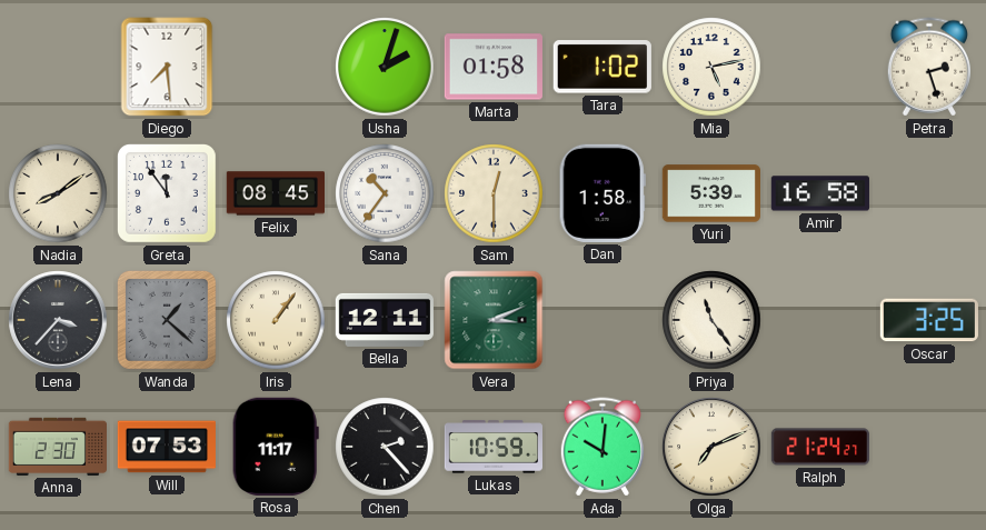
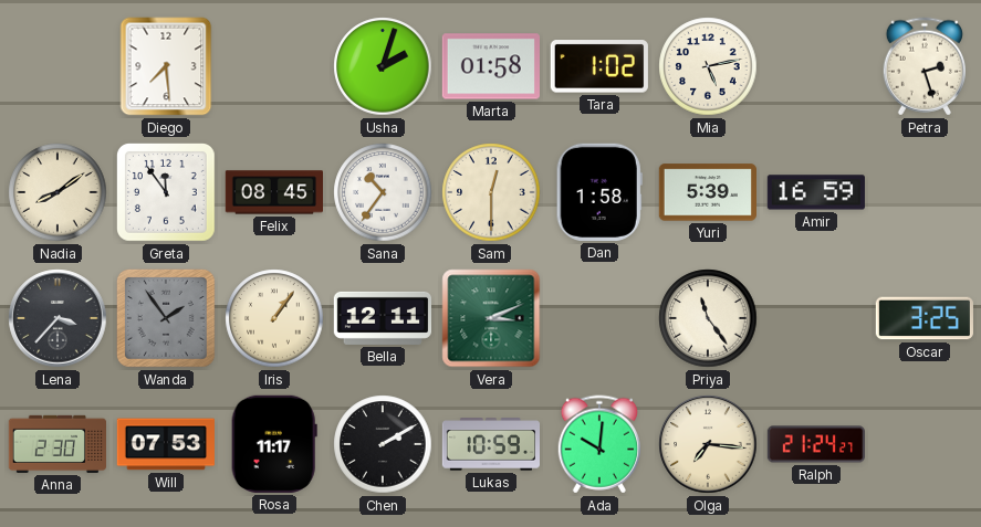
Amir: 16:58 -> 16:59 (816, 192)
Wanda: 1:22 -> 1:54 (167, 319)
Chen: 2:23 -> 2:10 (383, 444)
Olga: 7:11 -> 7:16 (708, 444)
